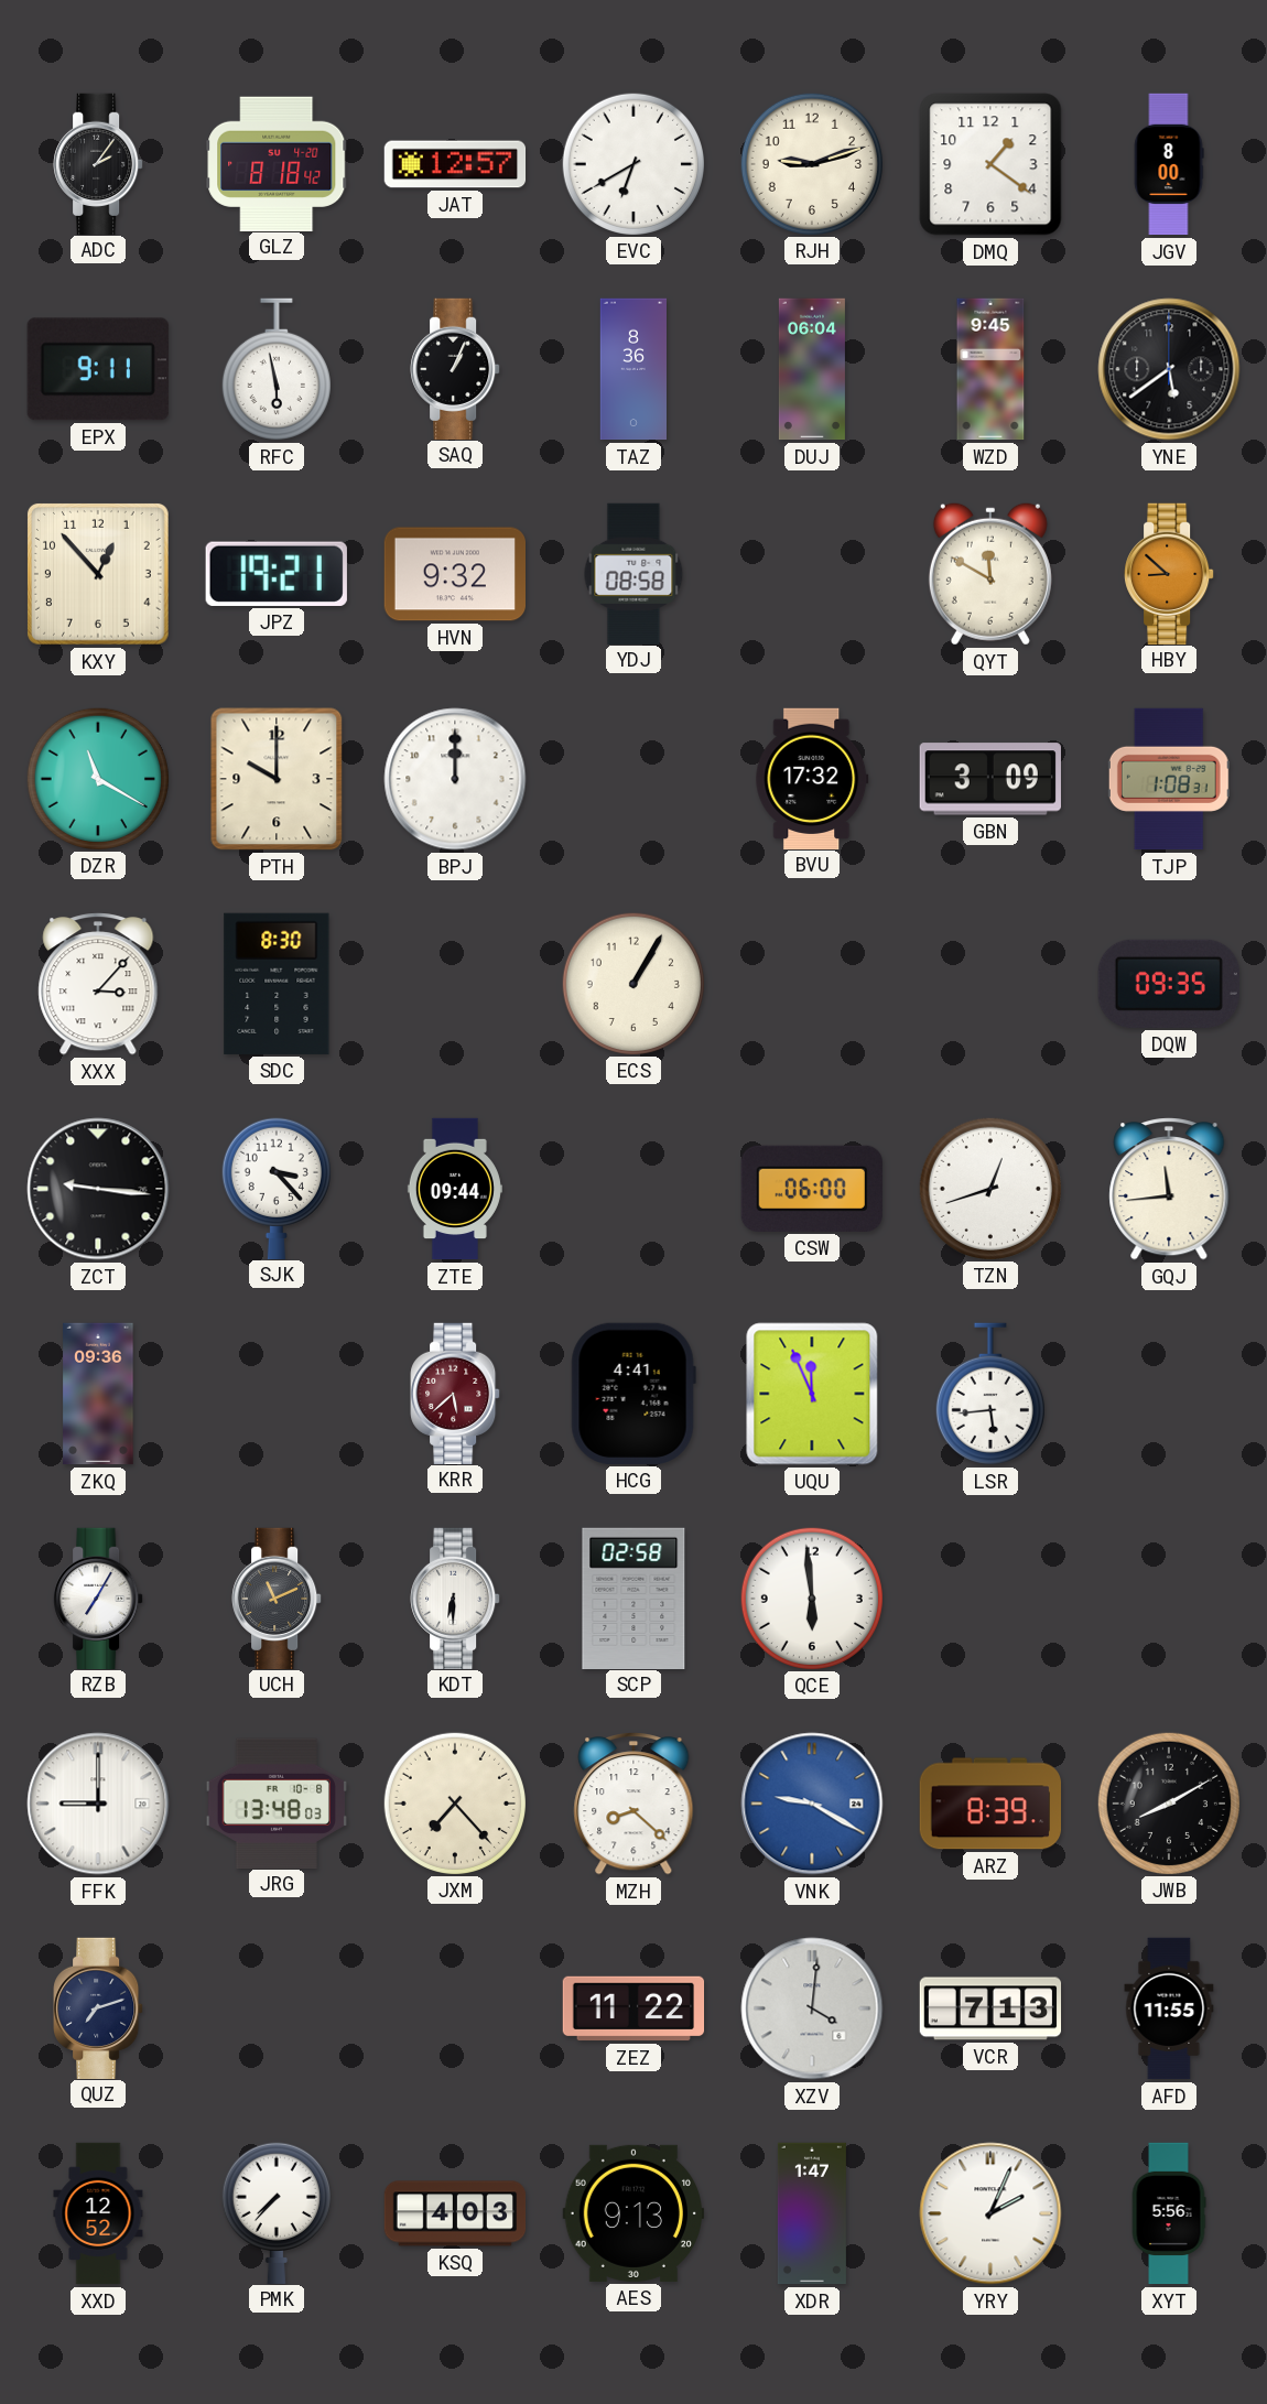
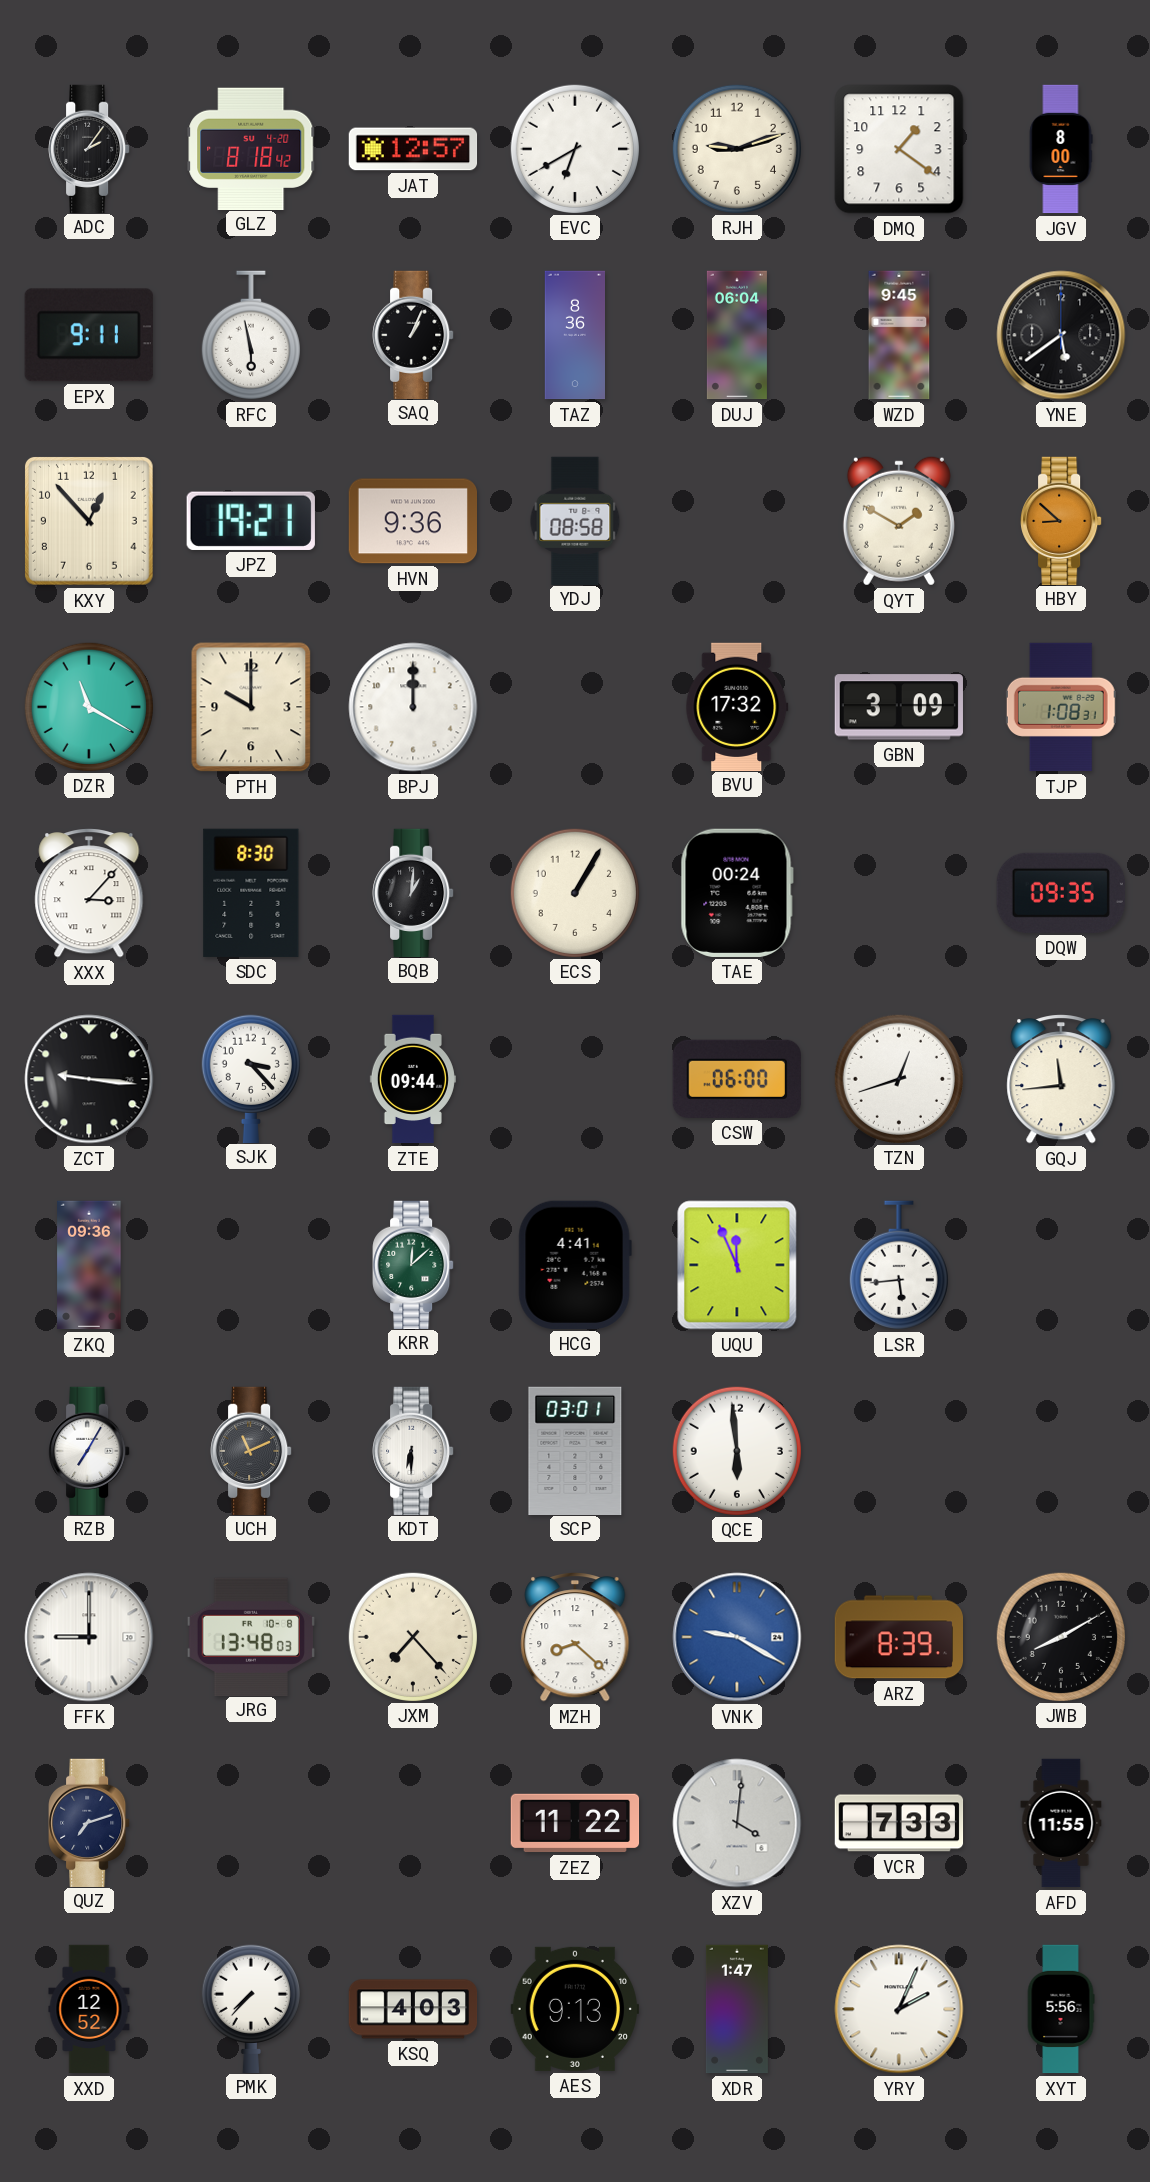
HVN: 9:32 -> 9:36 (412, 521)
QYT: 11:50 -> 1:50 (899, 521)
BQB: none -> 1:01 (413, 892)
TAE: none -> 00:24 (737, 893)
KRR: 5:38 -> 12:08 (413, 1264)
KRR dial: burgundy -> green (413, 1264)
SCP: 02:58 -> 03:01 (575, 1450)
VCR: 7:13 -> 7:33 (899, 1823)
